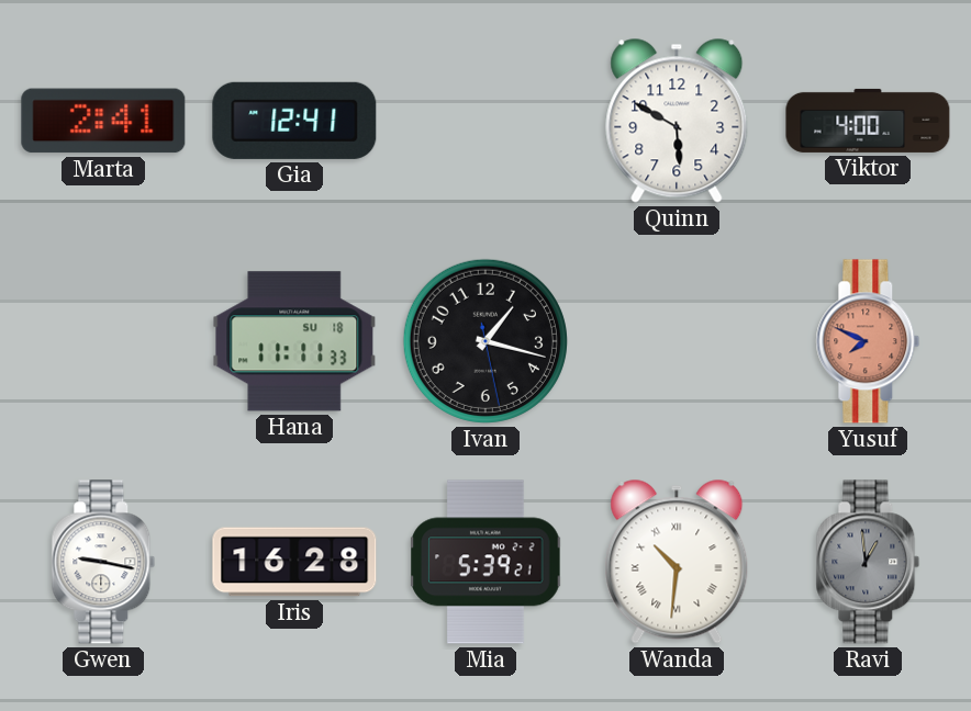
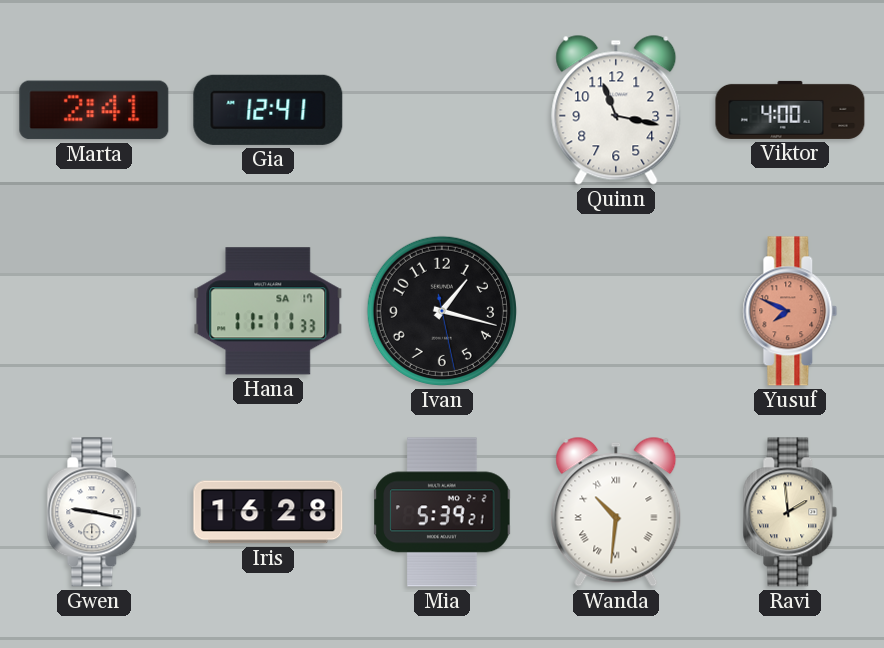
Quinn: 5:50 -> 11:17 (616, 110)
Hana date: SU 18 -> SA 17 (268, 311)
Ravi: 12:59 -> 1:59 (790, 512)
Ravi dial: grey -> cream (790, 512)
